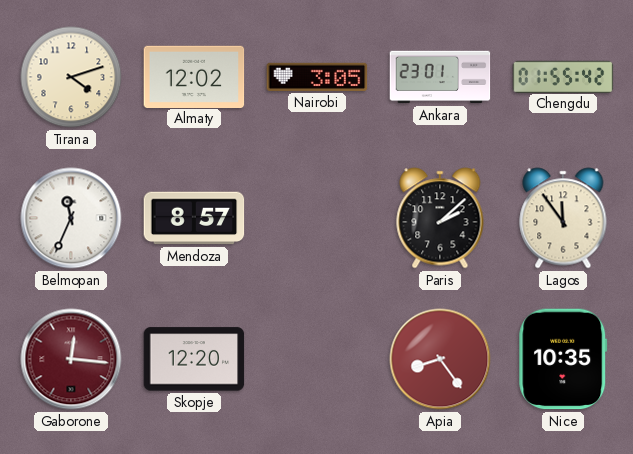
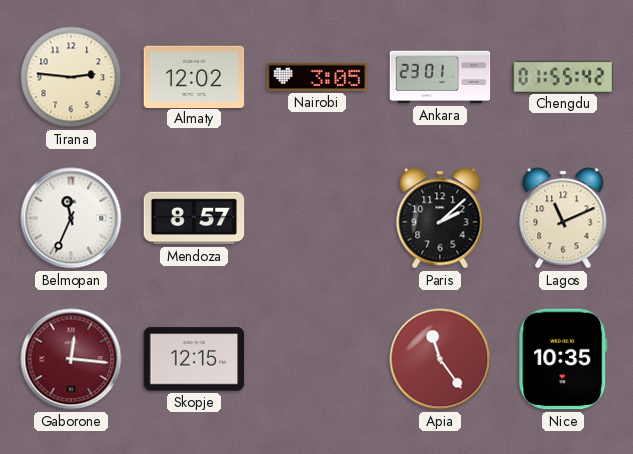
Tirana: 4:12 -> 2:46 (71, 77)
Lagos: 11:54 -> 11:11 (563, 218)
Skopje: 12:20 -> 12:15 (194, 359)
Apia: 8:24 -> 11:24 (440, 359)
